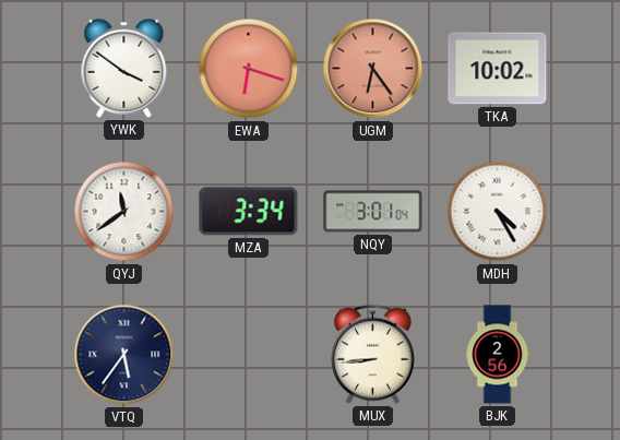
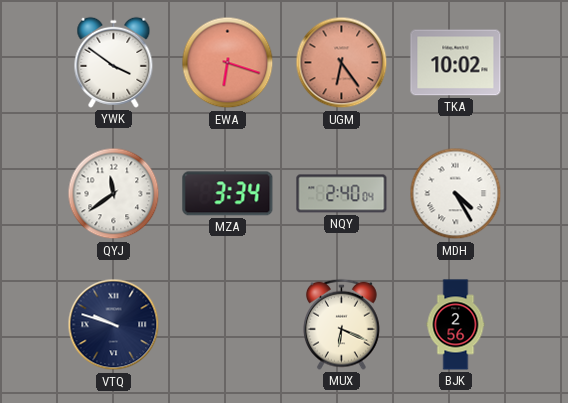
NQY: 3:01 -> 2:40 (342, 194)
VTQ: 5:36 -> 9:48 (114, 325)
MUX: 8:44 -> 6:19 (341, 324)
